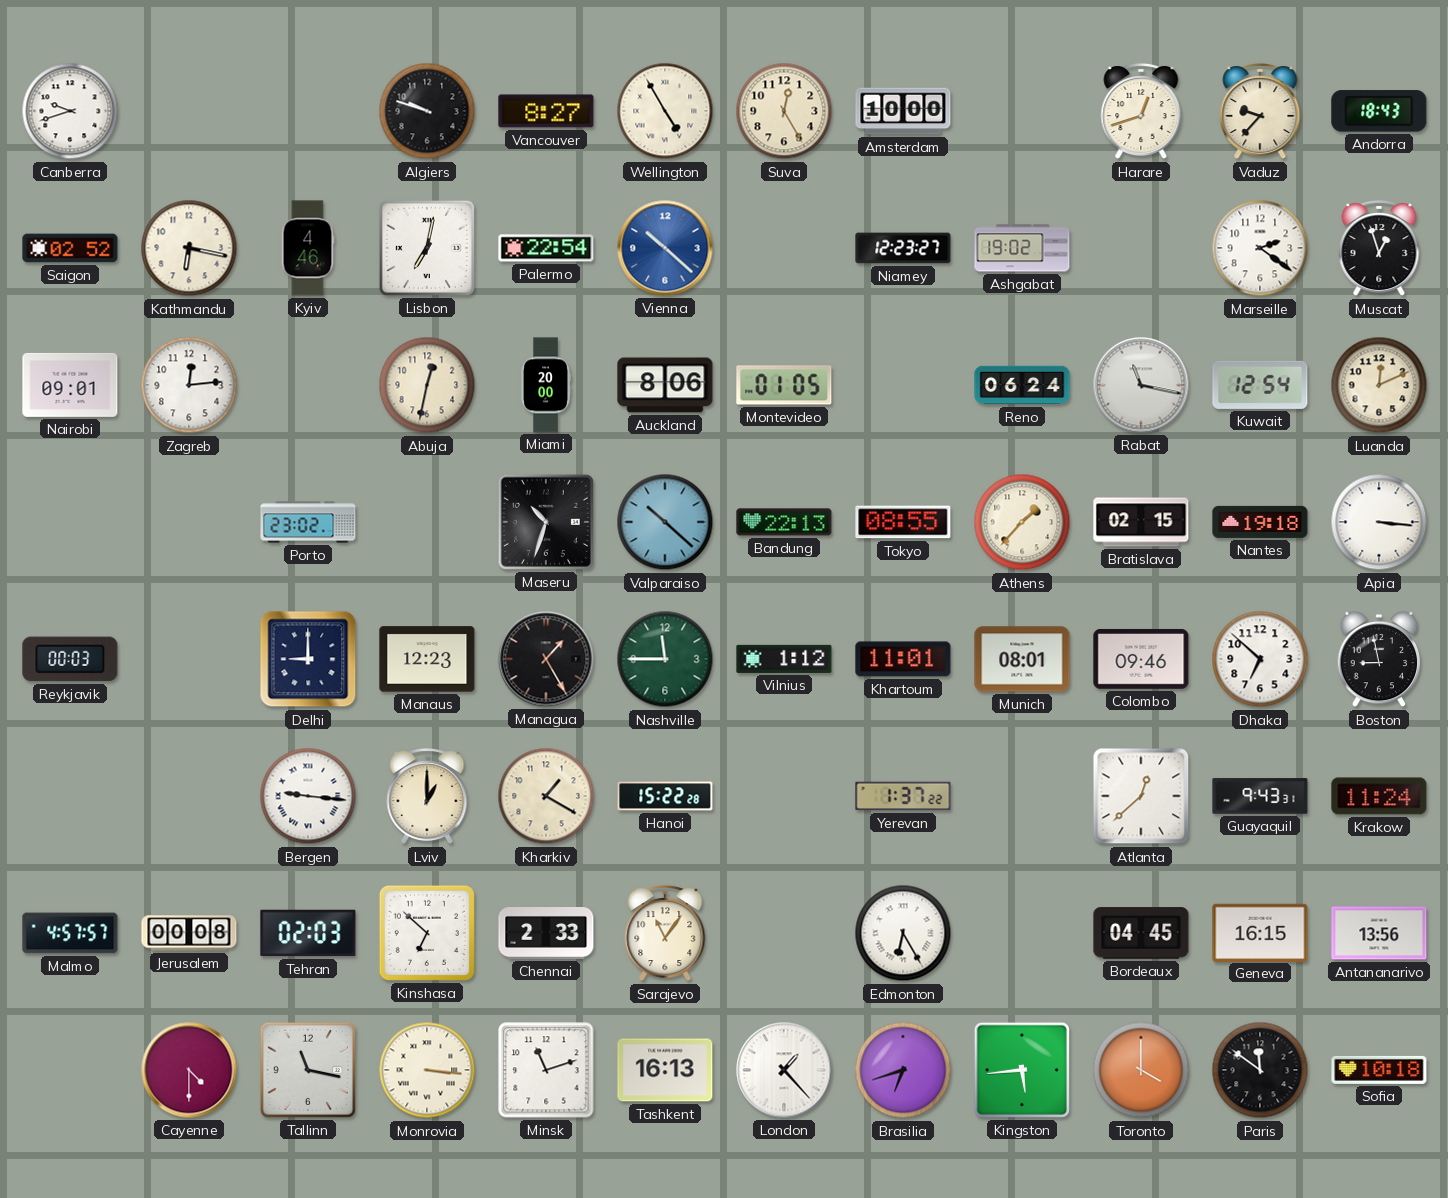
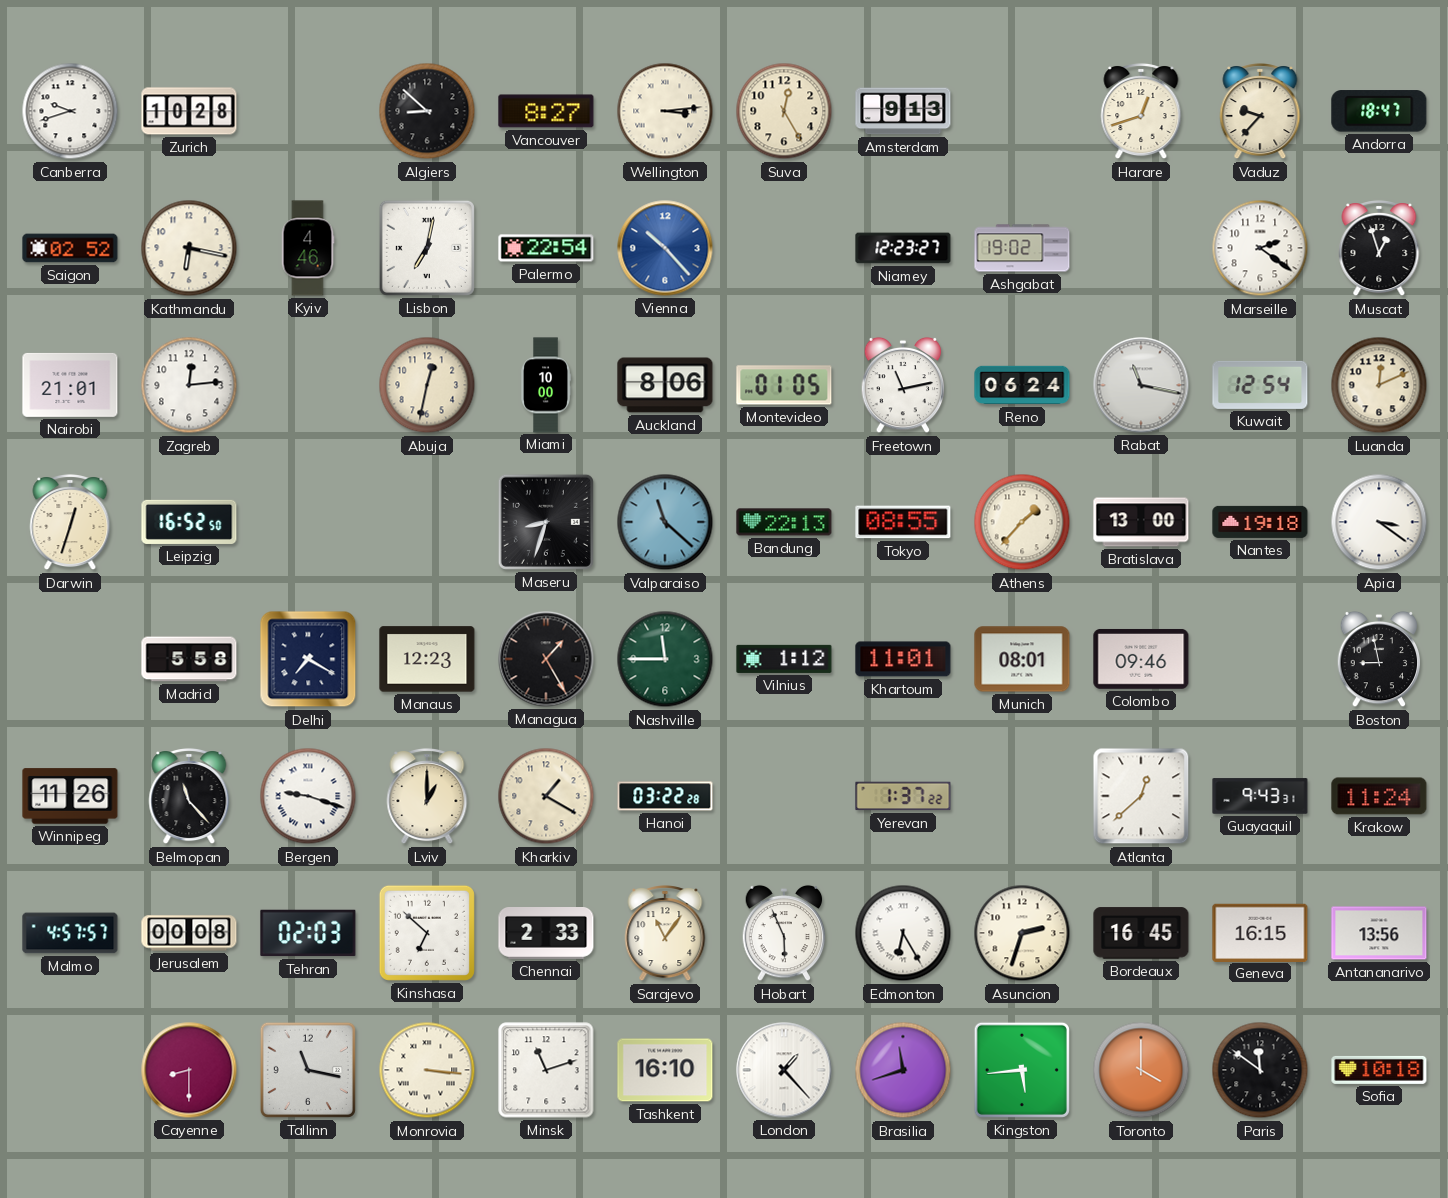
Zurich: none -> 10:28 (189, 111)
Algiers: 9:48 -> 8:52 (427, 111)
Wellington: 4:55 -> 3:14 (665, 111)
Amsterdam: 10:00 -> 9:13 (903, 111)
Andorra: 18:43 -> 18:47 (1379, 111)
Vienna: 10:22 -> 10:23 (665, 248)
Nairobi: 09:01 -> 21:01 (70, 385)
Miami: 20:00 -> 10:00 (546, 385)
Freetown: none -> 11:13 (903, 385)
Darwin: none -> 12:33 (70, 522)
Leipzig: none -> 16:52 (189, 522)
Porto: 23:02 -> none (308, 522)
Maseru: 10:33 -> 8:33 (546, 522)
Valparaiso: 10:22 -> 11:22 (665, 522)
Bratislava: 02:15 -> 13:00 (1141, 522)
Apia: 3:16 -> 3:21 (1379, 522)
Reykjavik: 00:03 -> none (70, 659)
Madrid: none -> 5:58 (189, 659)
Delhi: 9:00 -> 7:20 (308, 659)
Dhaka: 6:52 -> none (1260, 659)
Winnipeg: none -> 11:26 (70, 796)
Belmopan: none -> 11:23 (189, 796)
Bergen: 9:16 -> 9:18 (308, 796)
Hanoi: 15:22 -> 03:22 (665, 796)
Hobart: none -> 5:56 (784, 933)
Asuncion: none -> 2:33 (1022, 933)
Bordeaux: 04:45 -> 16:45 (1141, 933)
Cayenne: 4:30 -> 8:30 (189, 1070)
Tashkent: 16:13 -> 16:10 (665, 1070)
Brasilia: 6:42 -> 11:42 (903, 1070)
